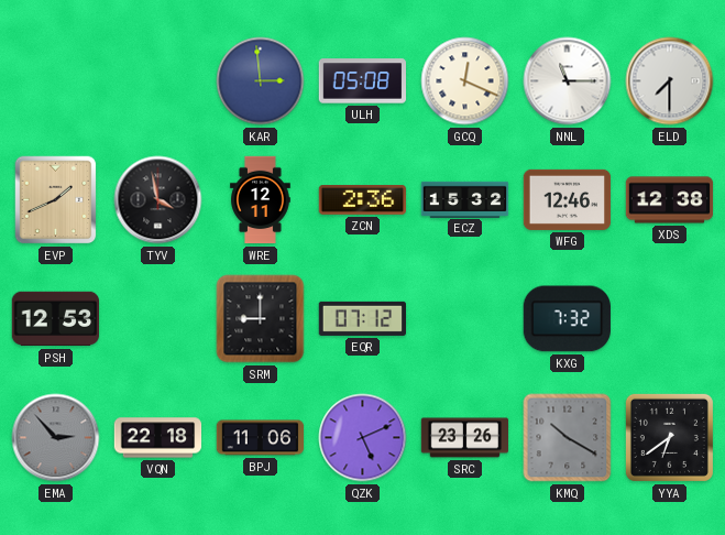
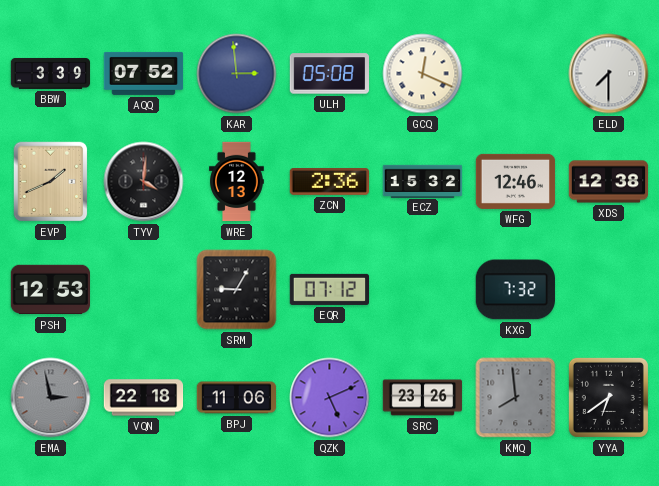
BBW: none -> 3:39 (51, 73)
AQQ: none -> 07:52 (144, 73)
NNL: 11:15 -> none (568, 81)
TYV: 3:58 -> 4:01 (144, 182)
WRE: 12:11 -> 12:13 (237, 182)
SRM: 9:00 -> 9:05 (237, 290)
EMA: 2:53 -> 2:58 (51, 398)
KMQ: 10:20 -> 7:59 (516, 398)
